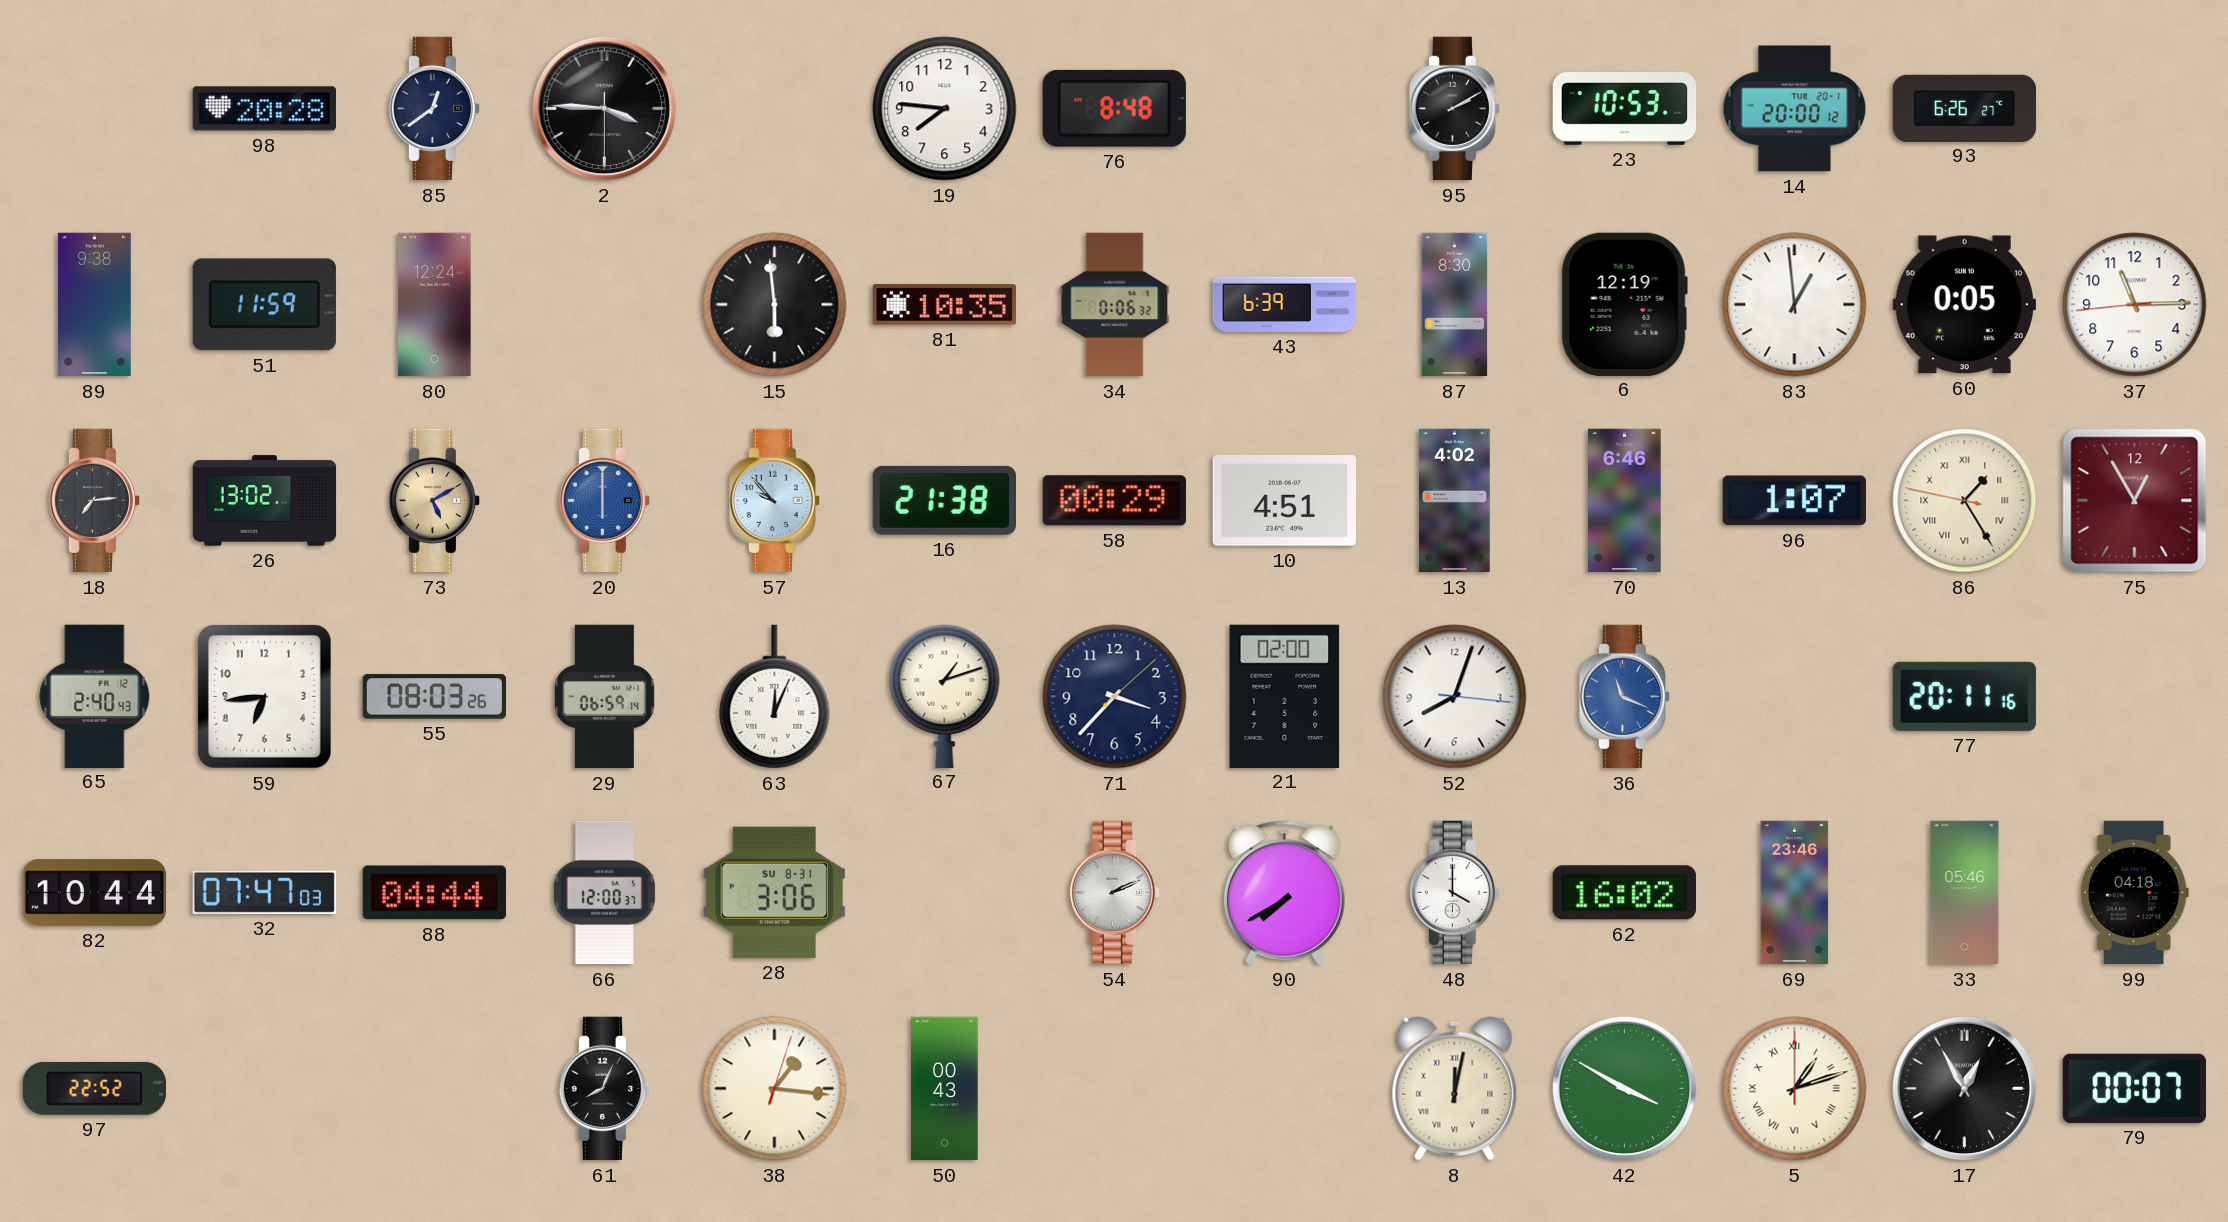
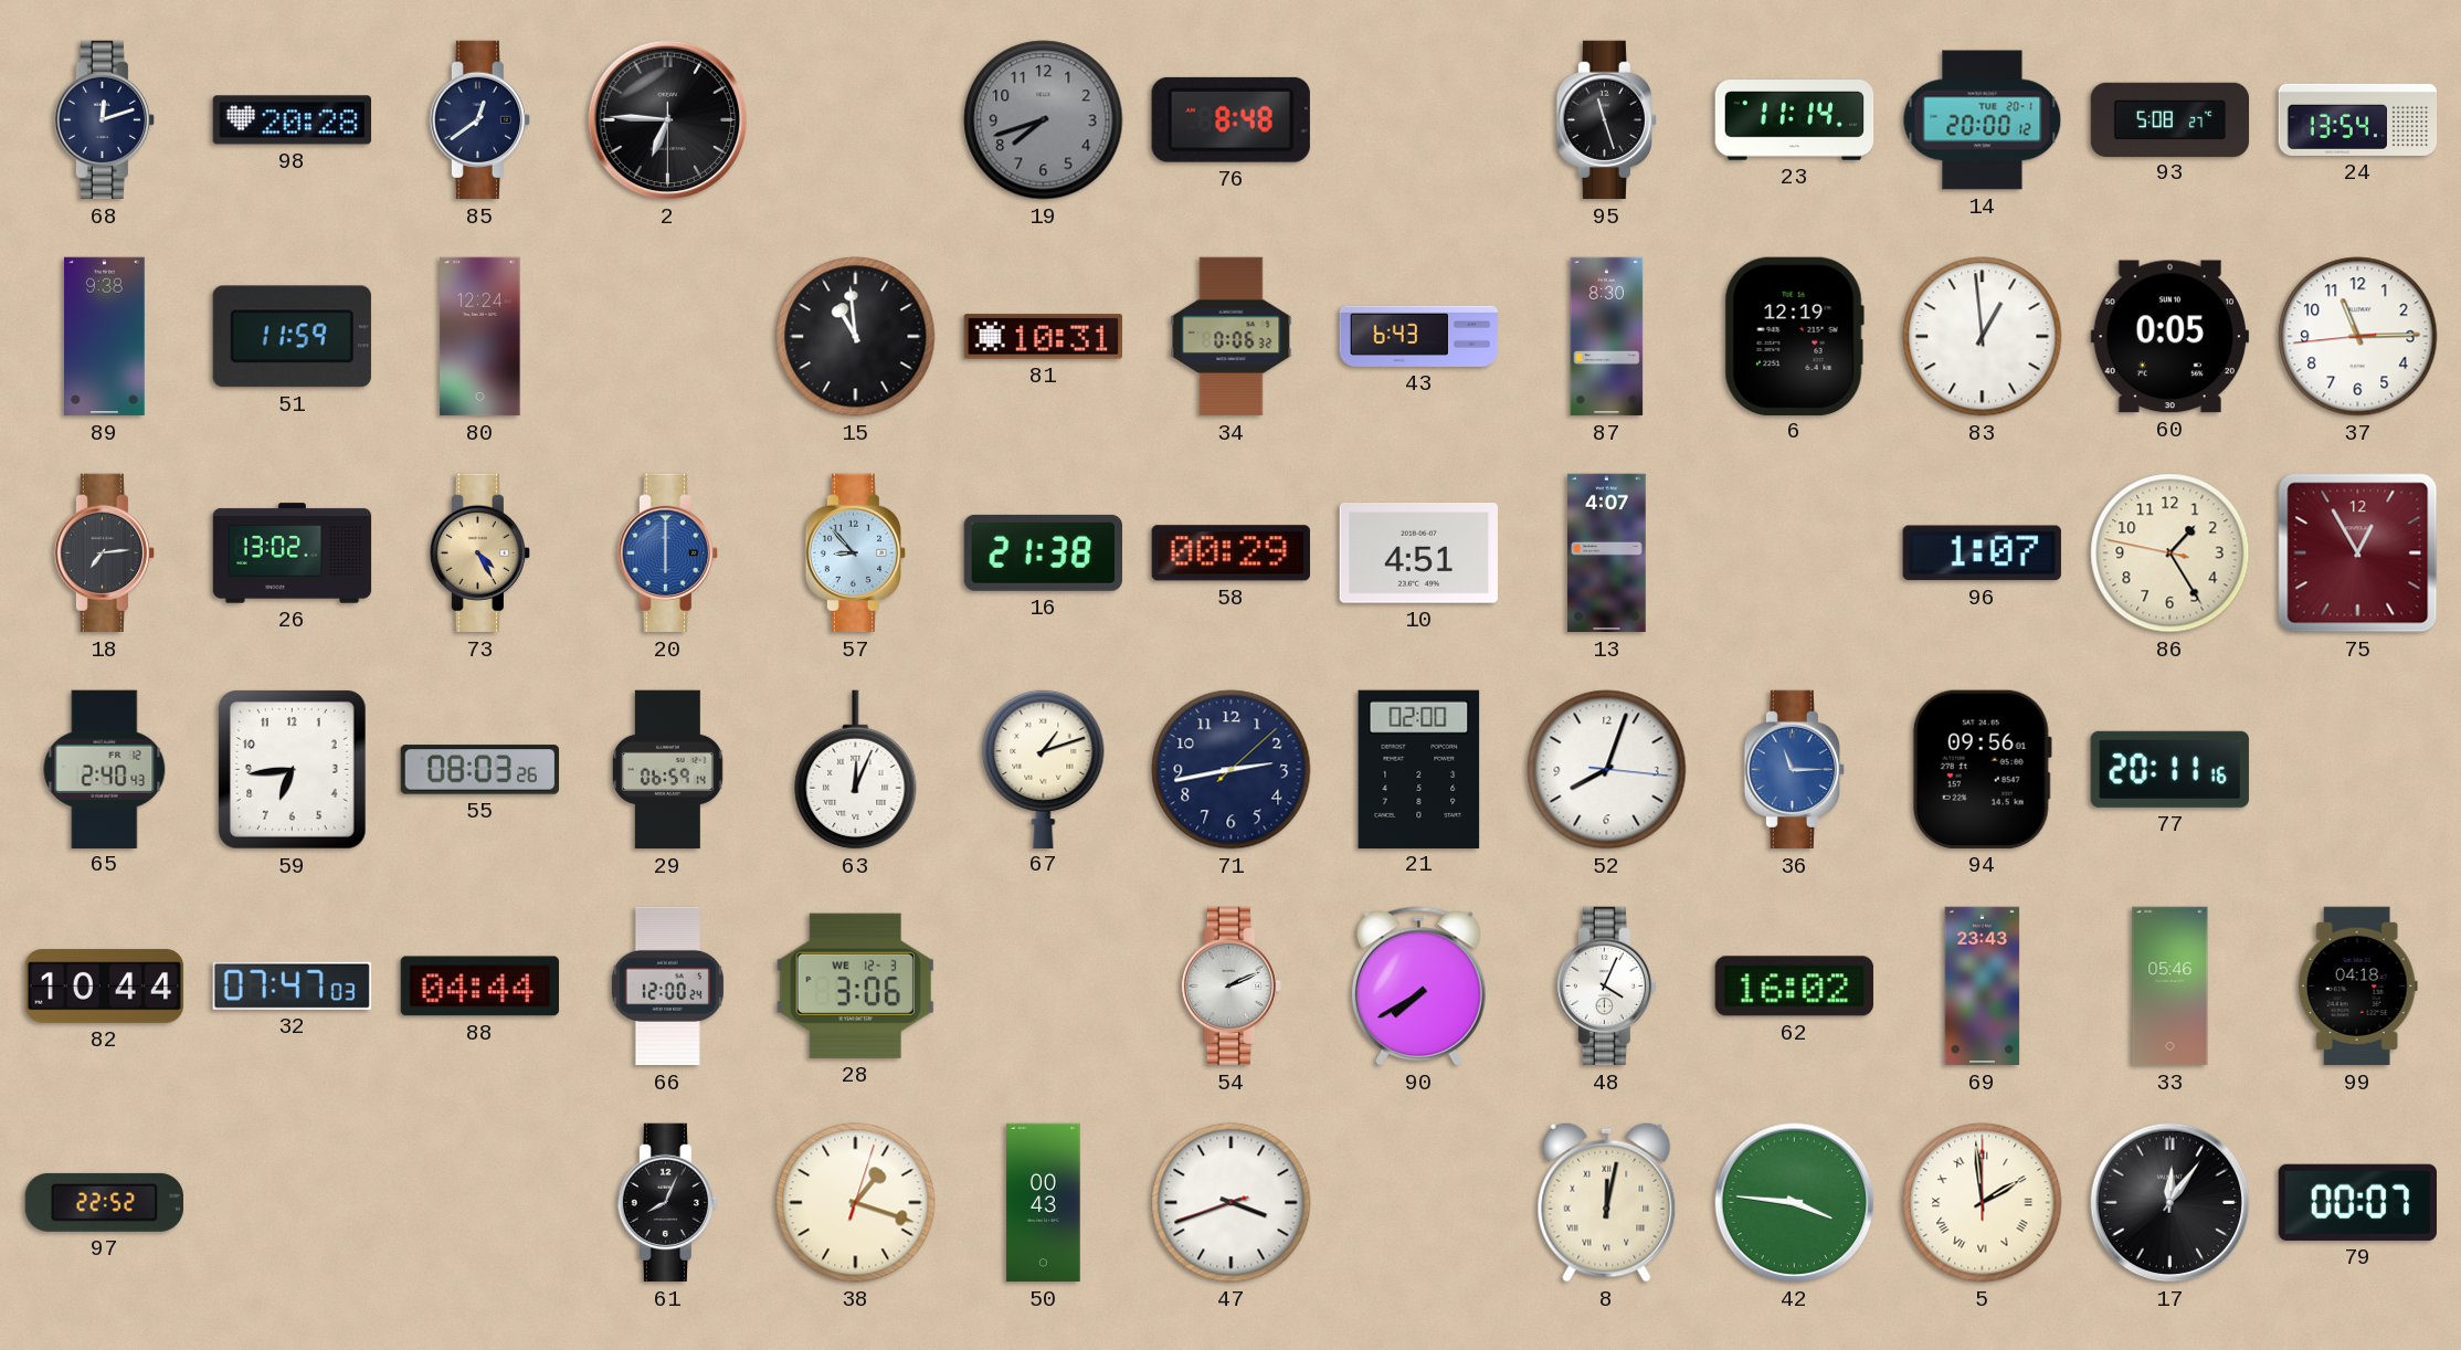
68: none -> 12:12 (104, 120)
2: 3:45 -> 6:45 (668, 120)
19: 7:46 -> 7:42 (1044, 120)
19 dial: white -> grey (1044, 120)
95: 2:10 -> 11:27 (1606, 120)
23: 10:53 -> 11:14 (1795, 120)
93: 6:26 -> 5:08 (2170, 119)
24: none -> 13:54 (2358, 119)
15: 5:59 -> 10:59 (856, 337)
81: 10:35 -> 10:31 (1043, 337)
43: 6:39 -> 6:43 (1419, 336)
73: 5:10 -> 4:25 (479, 553)
57: 9:53 -> 8:53 (855, 553)
13: 4:02 -> 4:07 (1607, 553)
70: 6:46 -> none (1625, 501)
86 numerals: Roman -> Arabic (2170, 553)
71: 3:37 -> 2:43 (1232, 770)
36: 11:19 -> 11:15 (1794, 770)
94: none -> 09:56 (1982, 769)
66: 12:00:37 -> 12:00:24 (667, 987)
28 date: SU 8-31 -> WE 12-3 (855, 985)
48: 4:00 -> 4:04 (1606, 987)
69: 23:46 -> 23:43 (1983, 987)
38: 1:16 -> 1:18 (856, 1203)
47: none -> 3:41 (1232, 1203)
42: 3:50 -> 3:46 (1795, 1203)
5: 1:12 -> 1:59 (1983, 1203)
17: 12:55 -> 12:06 (2170, 1203)
